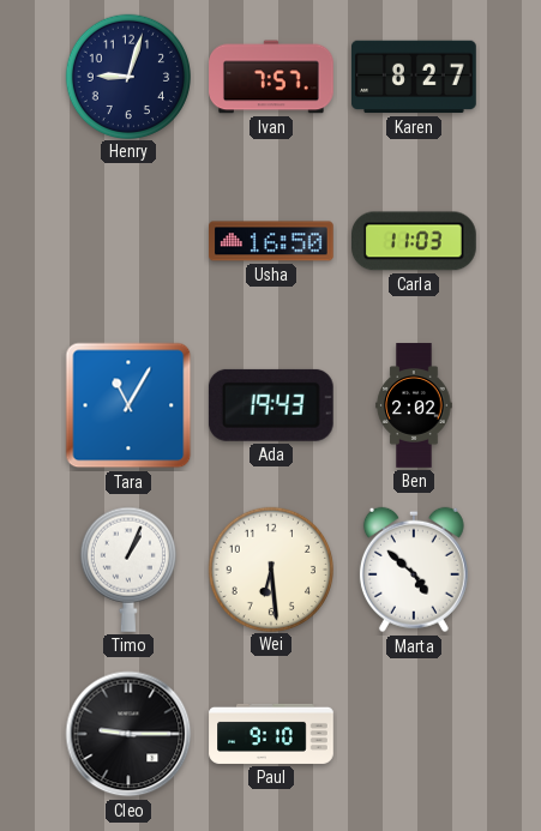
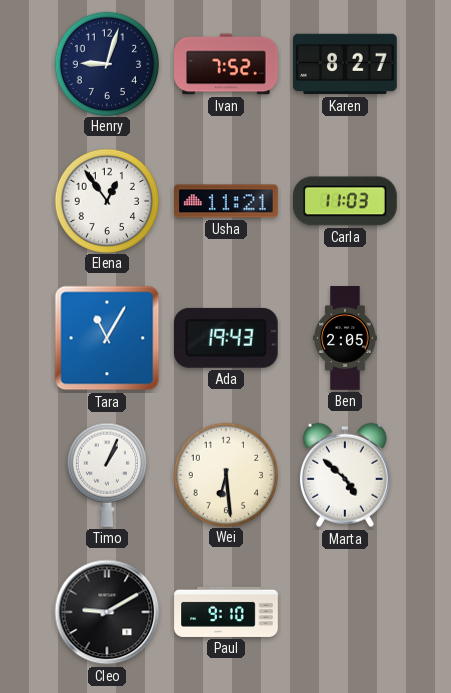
Ivan: 7:57 -> 7:52 (226, 64)
Elena: none -> 12:54 (106, 200)
Usha: 16:50 -> 11:21 (227, 201)
Ben: 2:02 -> 2:05 (345, 338)
Cleo: 9:15 -> 9:10 (107, 612)
